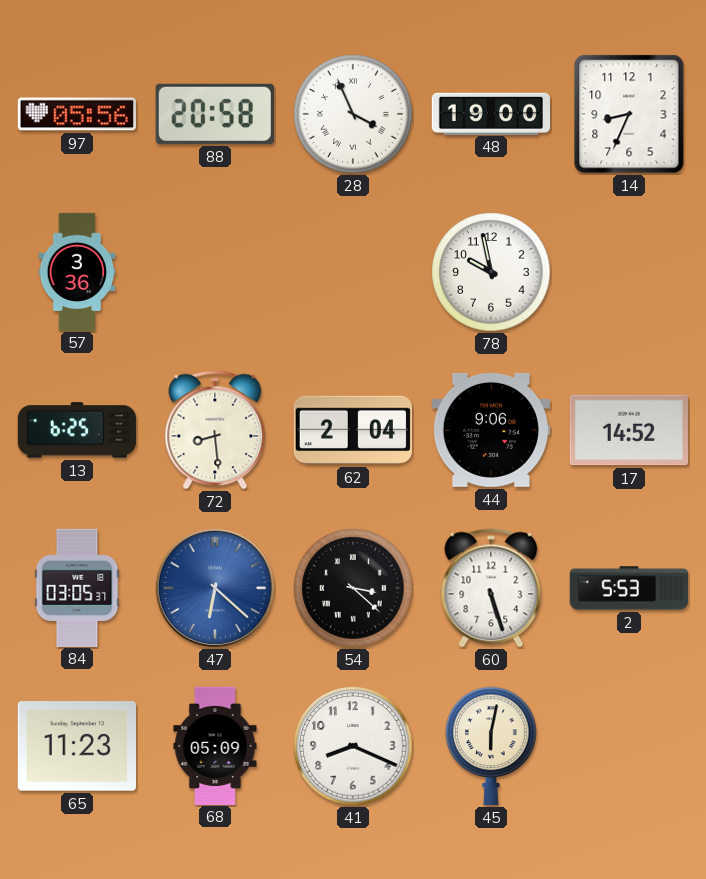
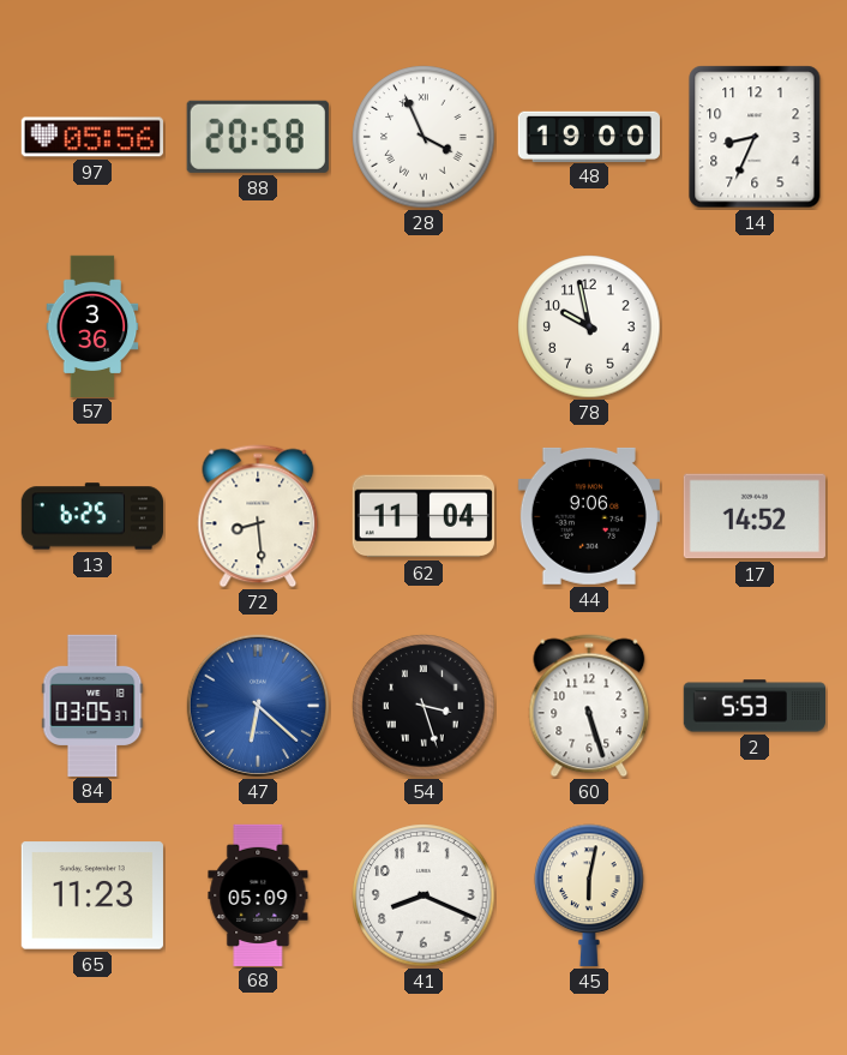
62: 2:04 -> 11:04 (423, 516)
54: 3:22 -> 3:27 (423, 706)
